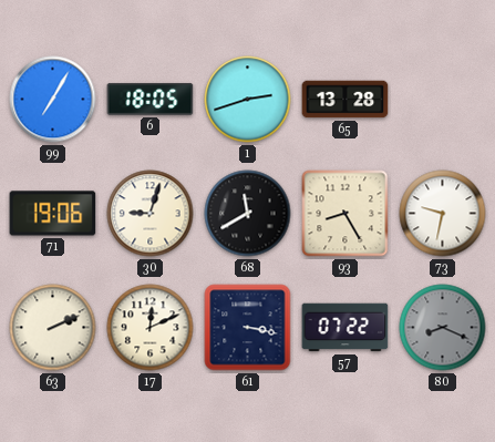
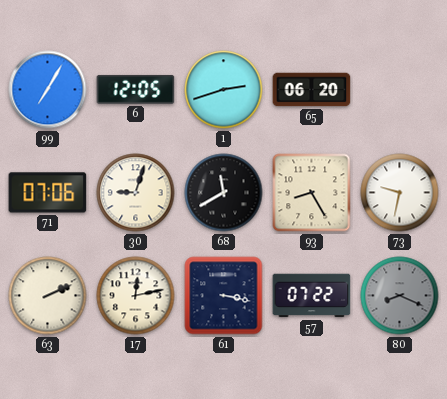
6: 18:05 -> 12:05 (136, 89)
65: 13:28 -> 06:20 (312, 90)
71: 19:06 -> 07:06 (48, 193)
17: 12:11 -> 12:13 (136, 296)
